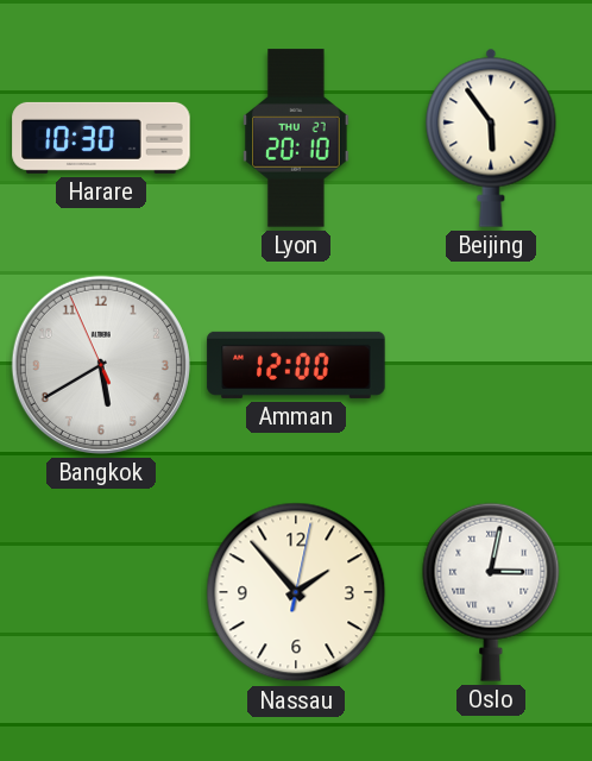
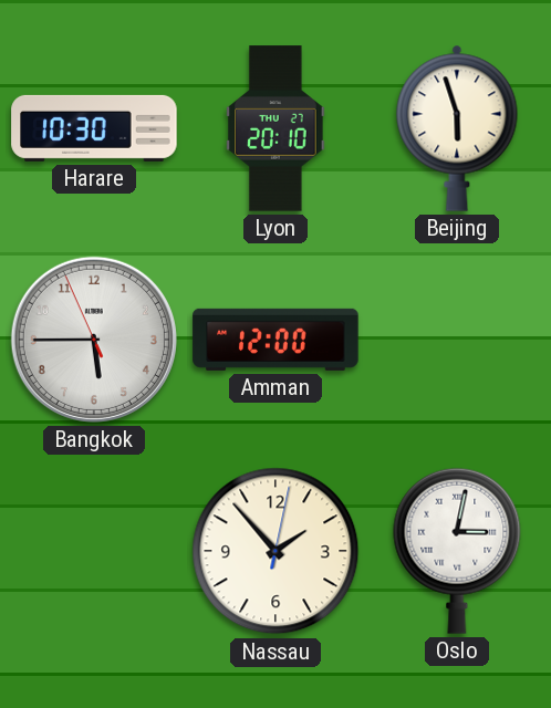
Beijing: 5:54 -> 5:57 (457, 128)
Bangkok: 5:39 -> 5:44 (94, 340)
